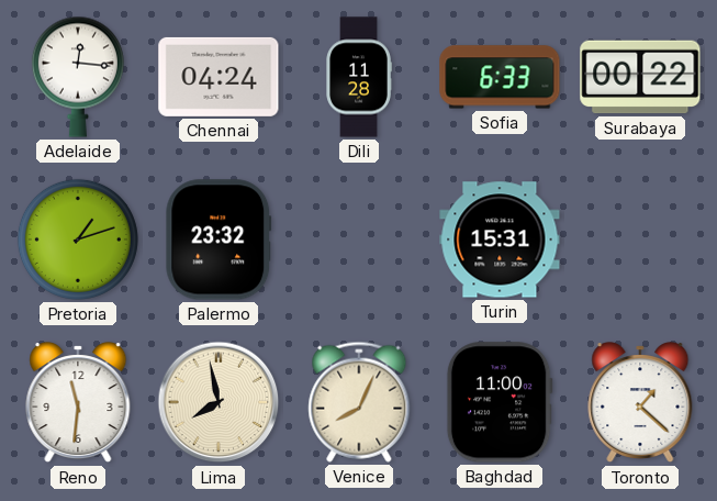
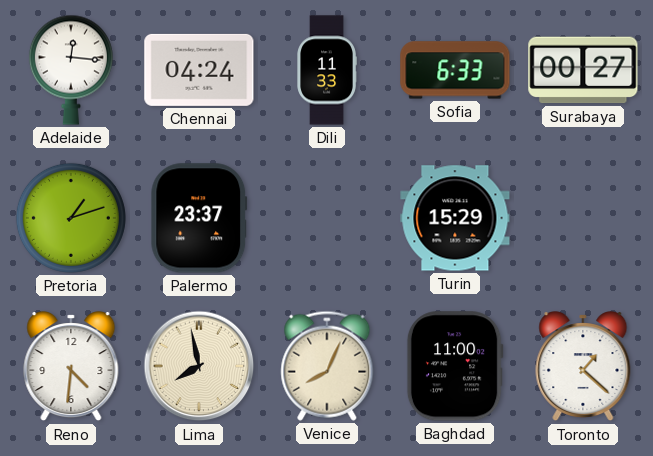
Dili: 11:28 -> 11:33 (327, 70)
Surabaya: 00:22 -> 00:27 (583, 70)
Palermo: 23:32 -> 23:37 (199, 218)
Turin: 15:31 -> 15:29 (455, 218)
Reno: 11:31 -> 4:31 (71, 367)
